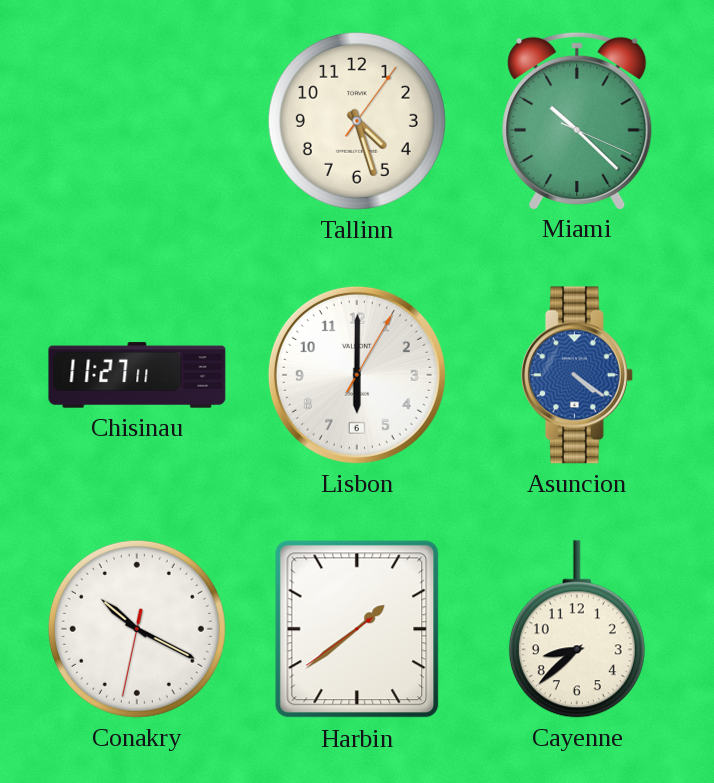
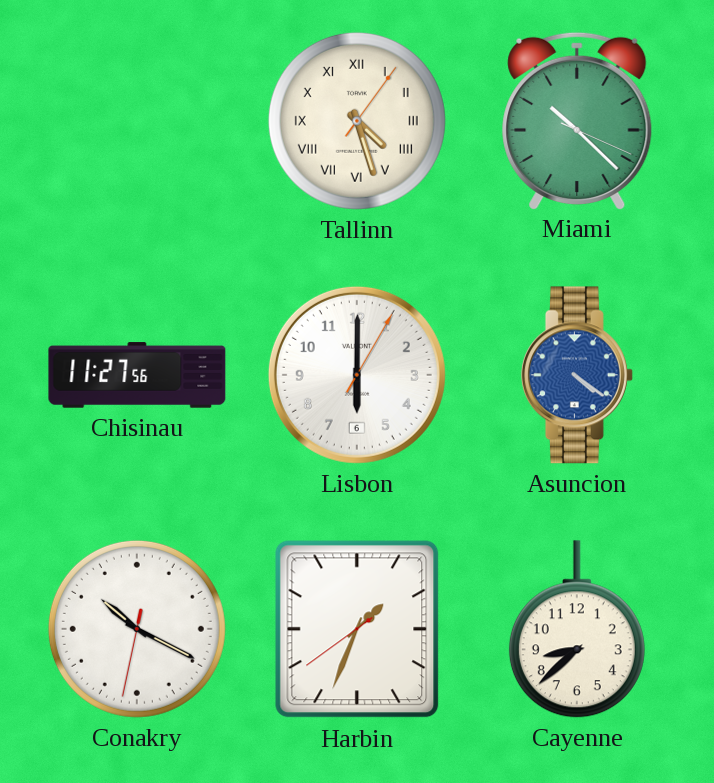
Tallinn numerals: Arabic -> Roman (357, 121)
Chisinau: 11:27:11 -> 11:27:56 (137, 375)
Harbin: 1:38 -> 1:33 (357, 629)
